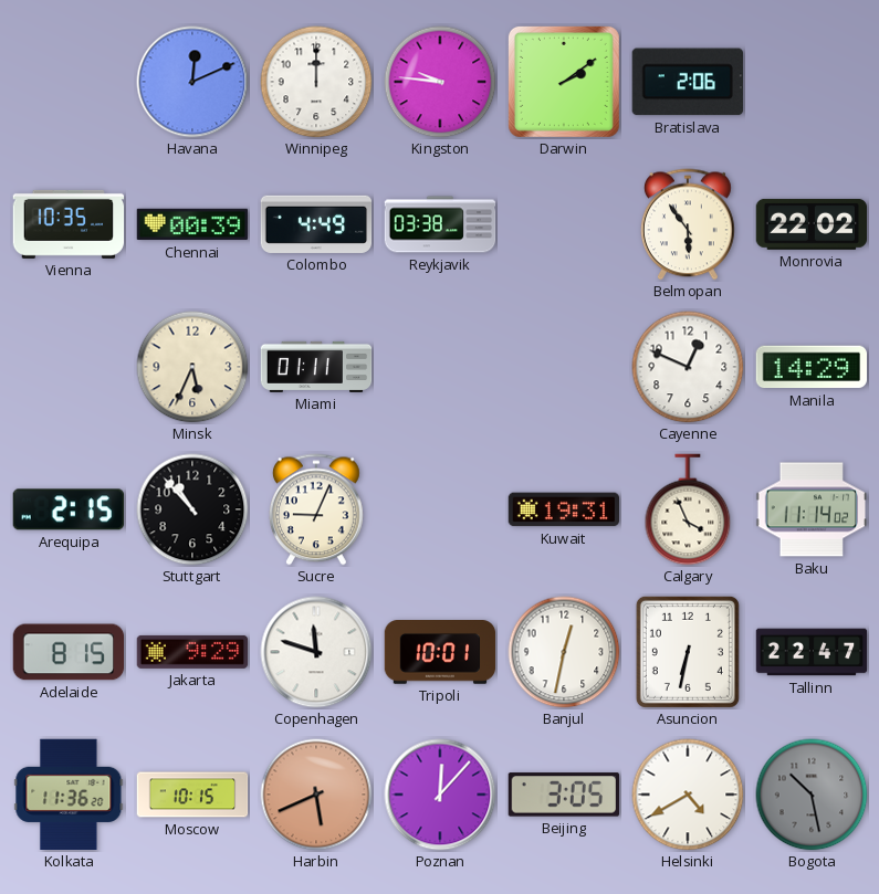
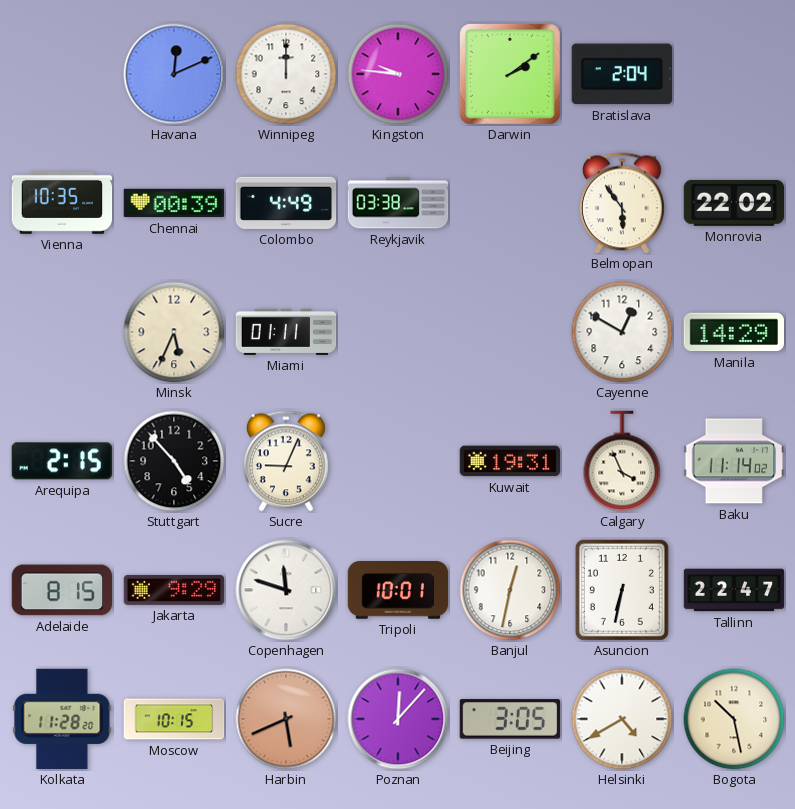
Bratislava: 2:06 -> 2:04 (622, 74)
Cayenne: 12:49 -> 12:50 (622, 332)
Stuttgart: 10:53 -> 4:53 (174, 461)
Kolkata: 11:36 -> 11:28 (62, 719)
Bogota dial: grey -> cream (734, 719)
